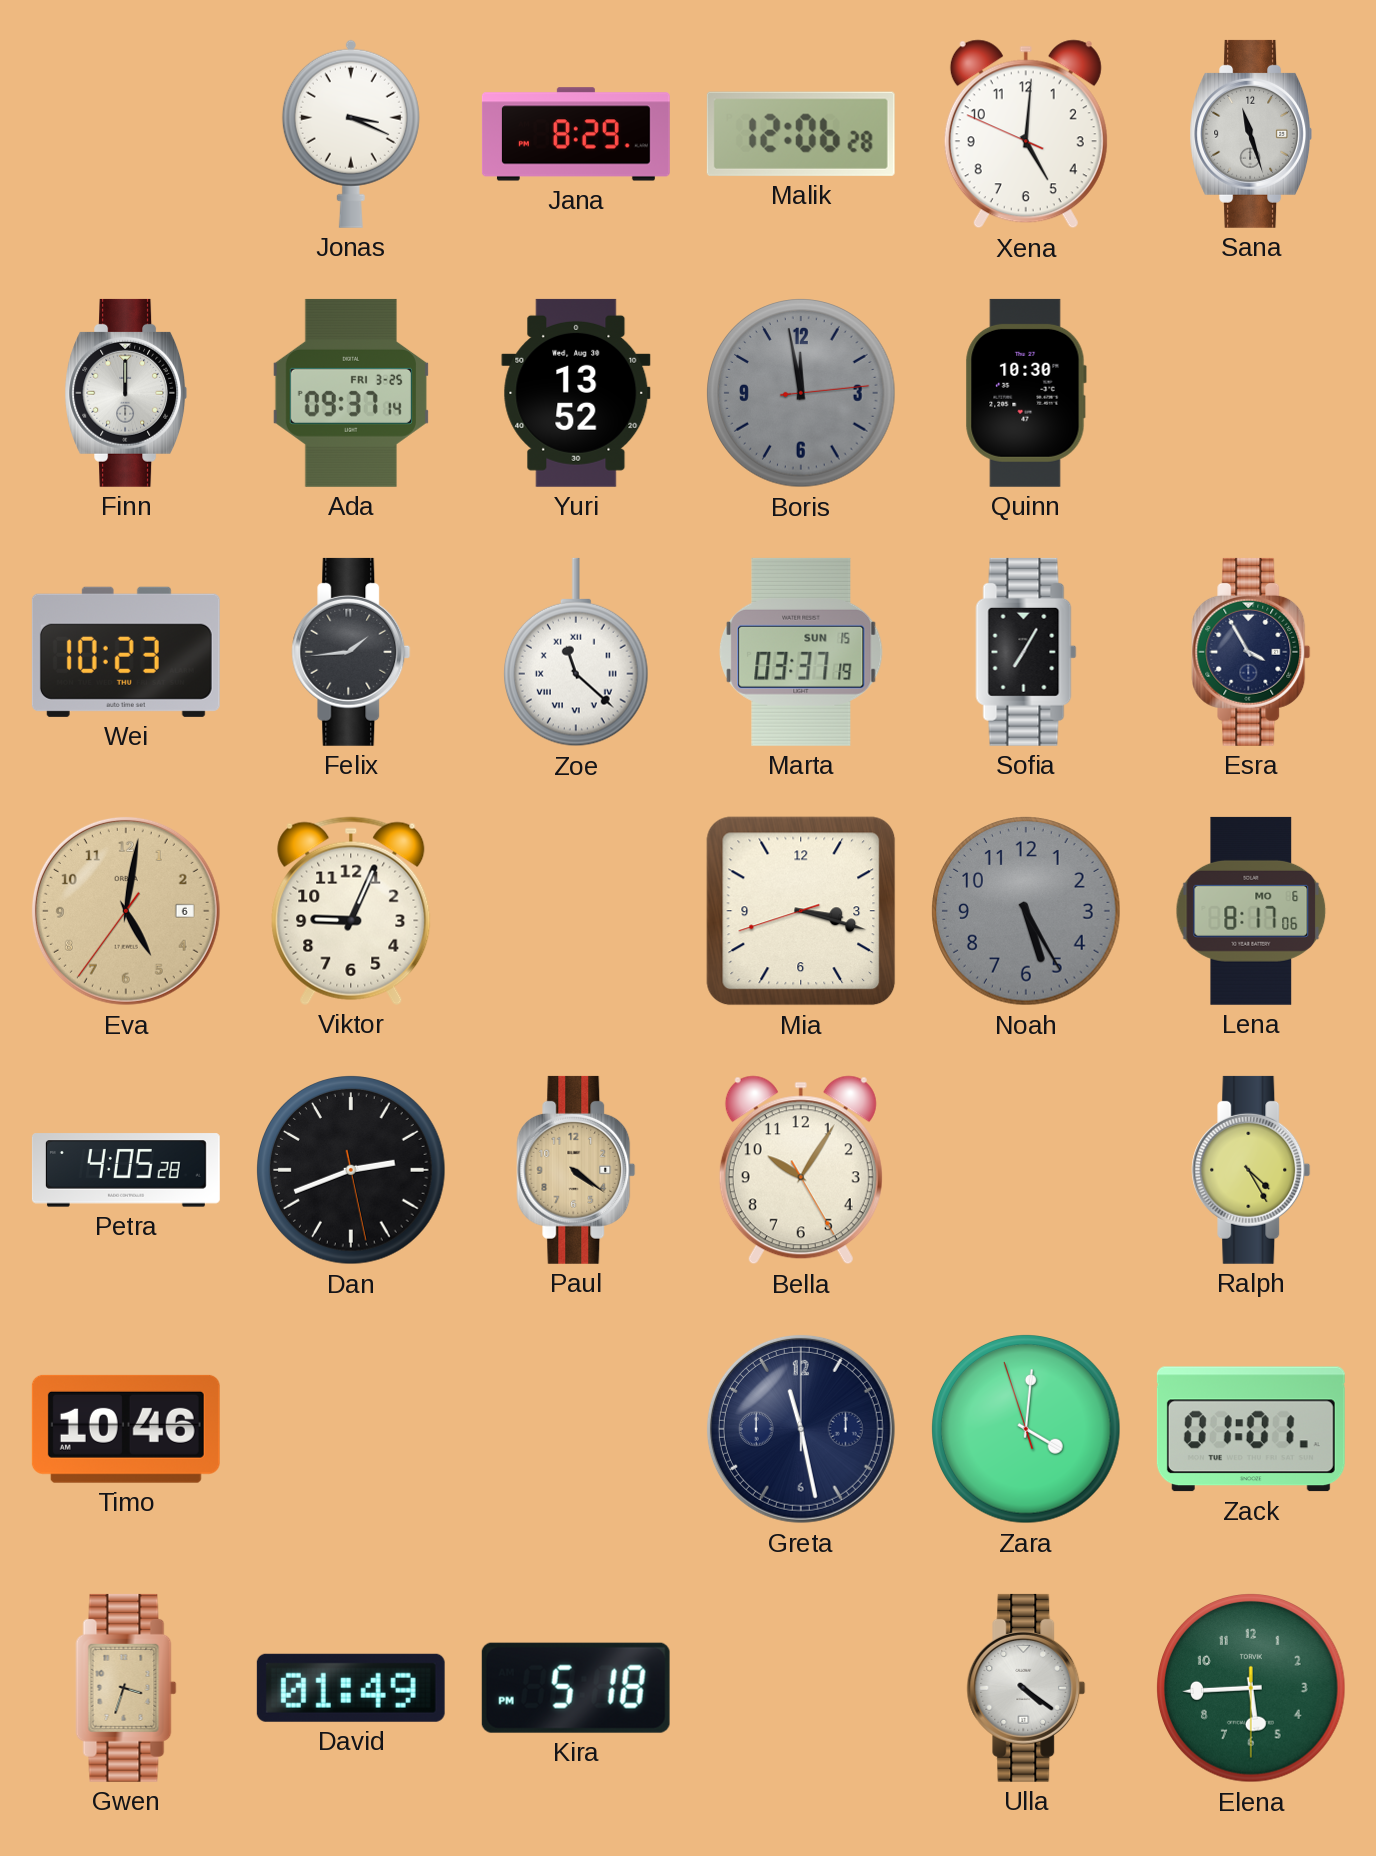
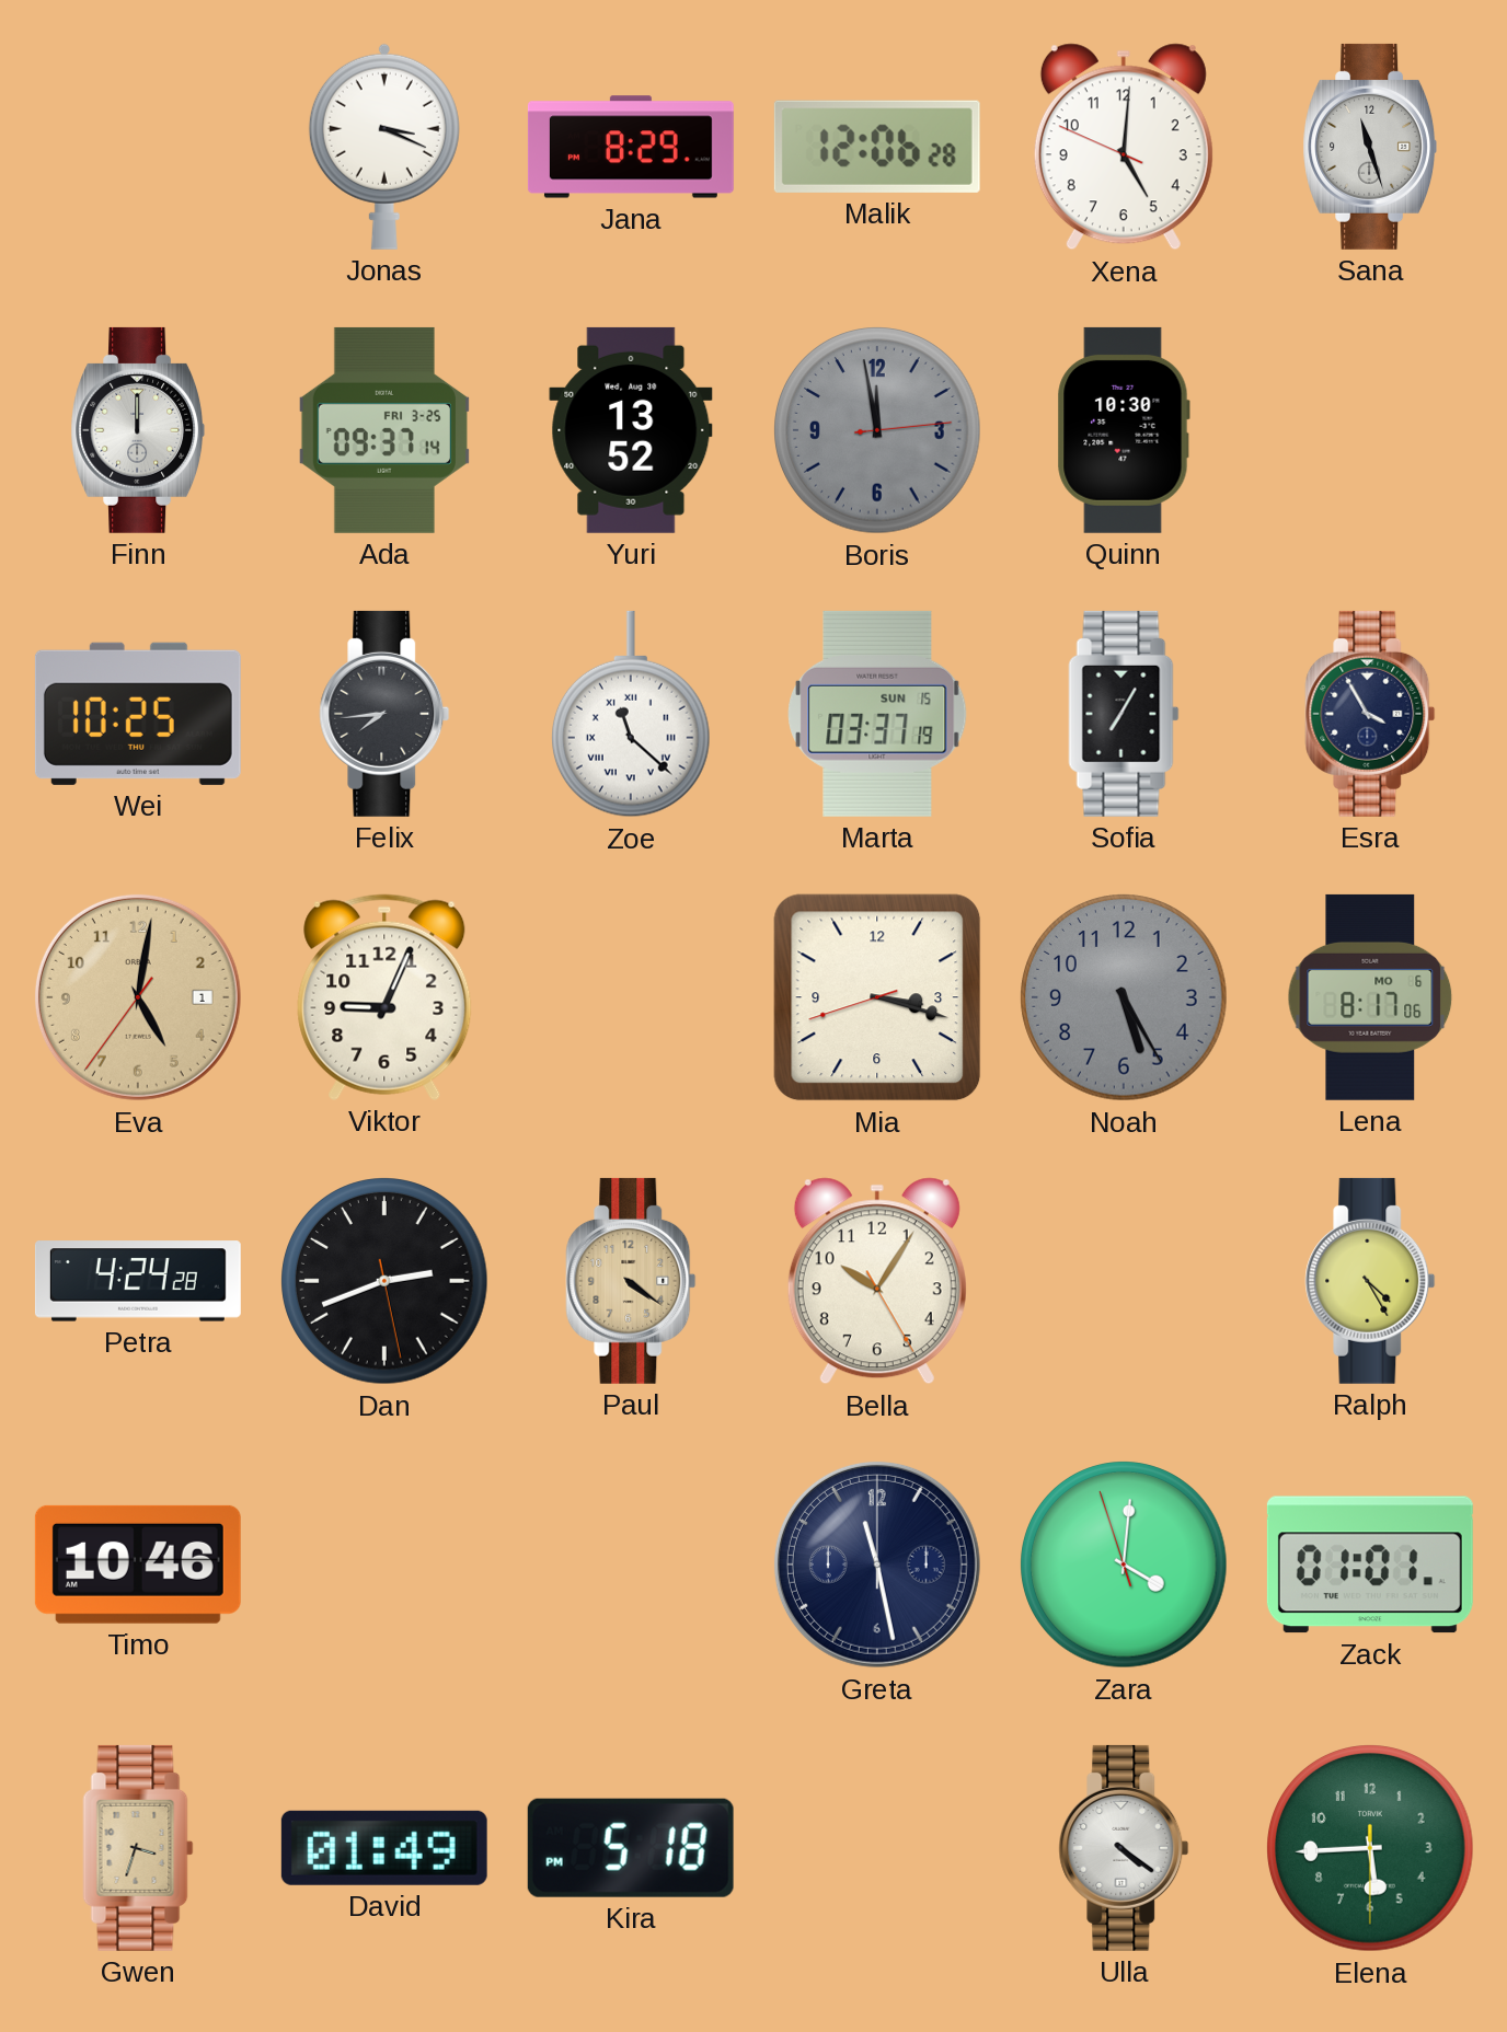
Wei: 10:23 -> 10:25 (138, 714)
Felix: 1:44 -> 7:44 (384, 714)
Eva date: 6 -> 1 (138, 997)
Petra: 4:05 -> 4:24 (138, 1281)
